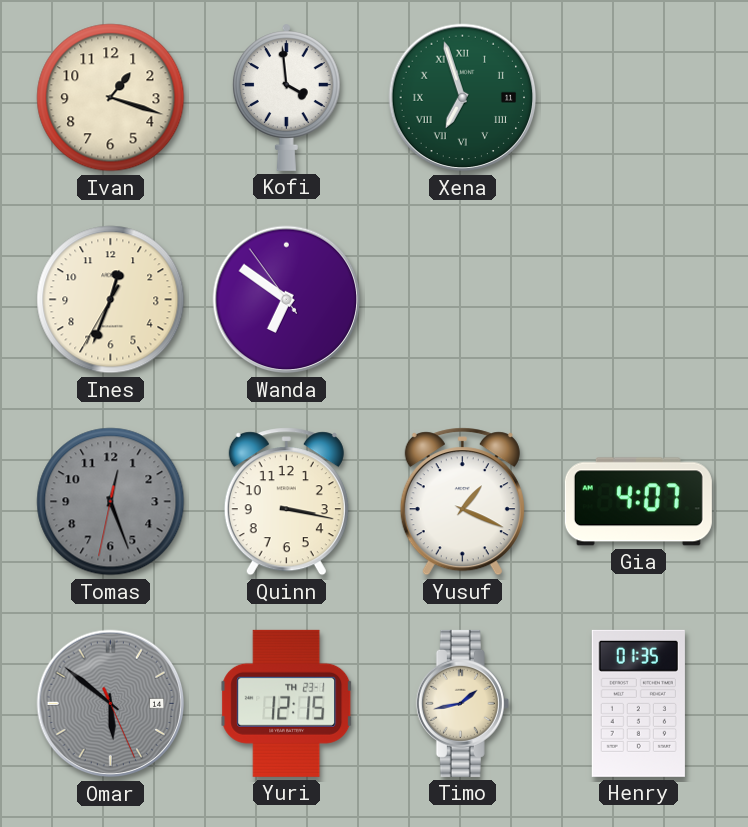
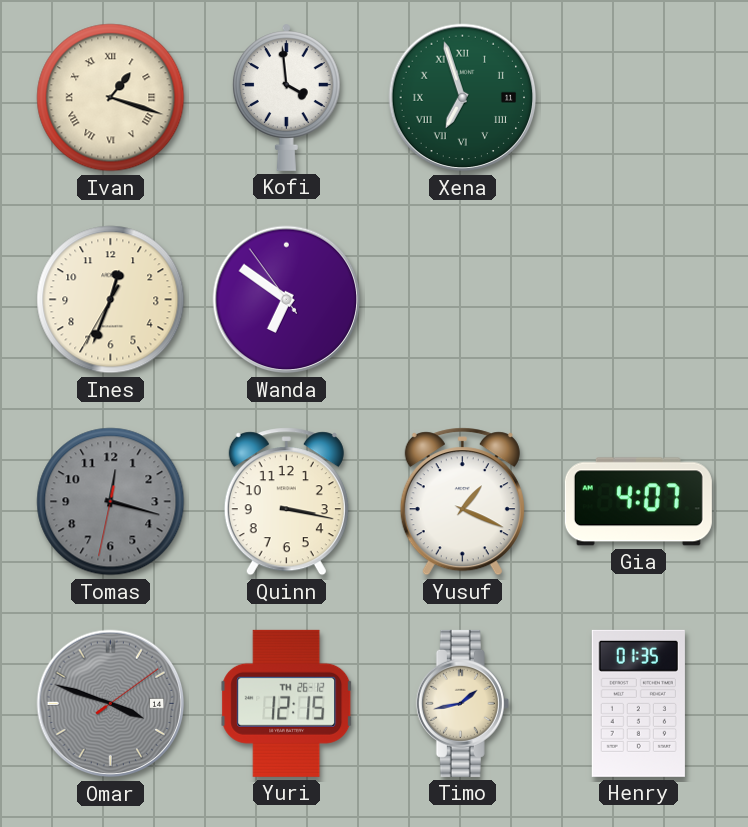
Ivan numerals: Arabic -> Roman (111, 98)
Tomas: 12:26 -> 12:17 (111, 502)
Omar: 5:51 -> 3:48 (111, 704)
Yuri date: TH 23-1 -> TH 26-12 (287, 703)
